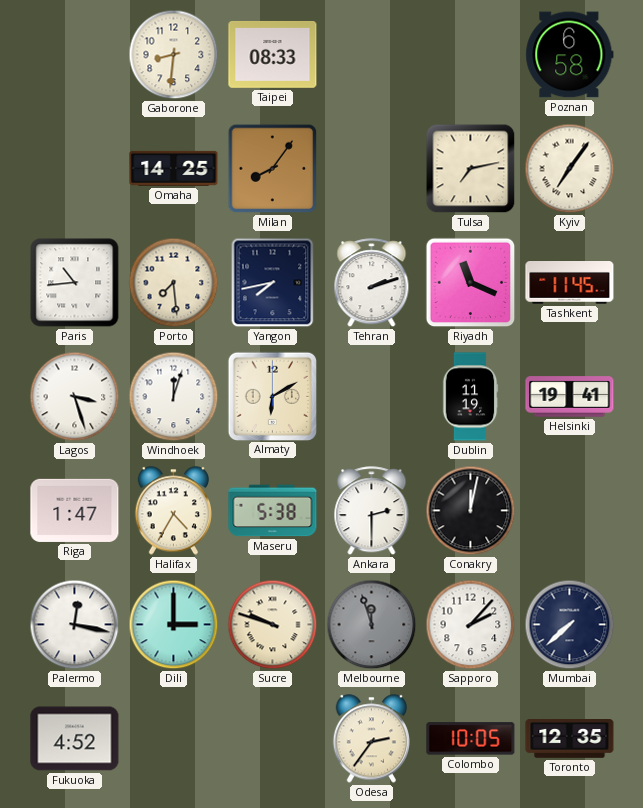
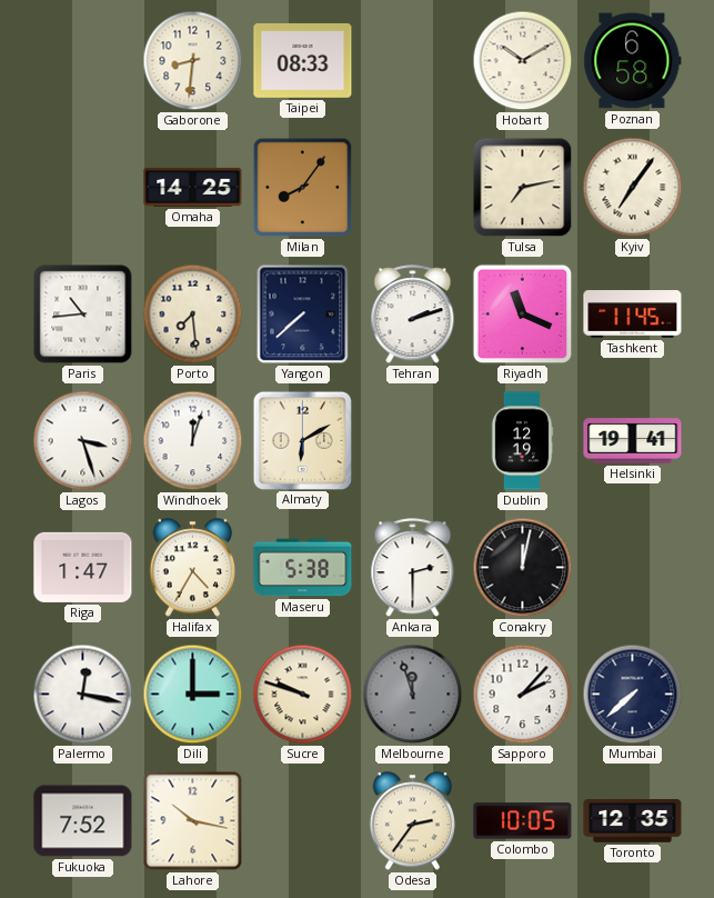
Hobart: none -> 10:10 (523, 61)
Yangon: 7:43 -> 7:38 (303, 315)
Dublin: 11:19 -> 12:19 (522, 441)
Fukuoka: 4:52 -> 7:52 (83, 821)
Lahore: none -> 10:17 (193, 821)
